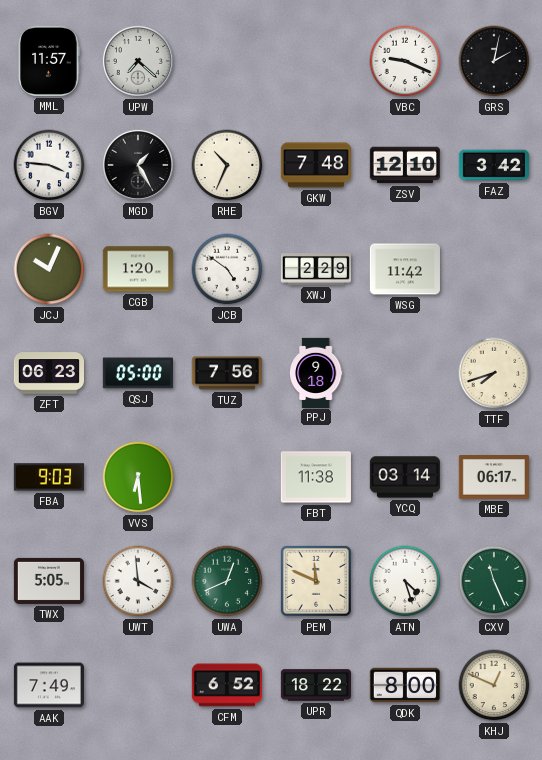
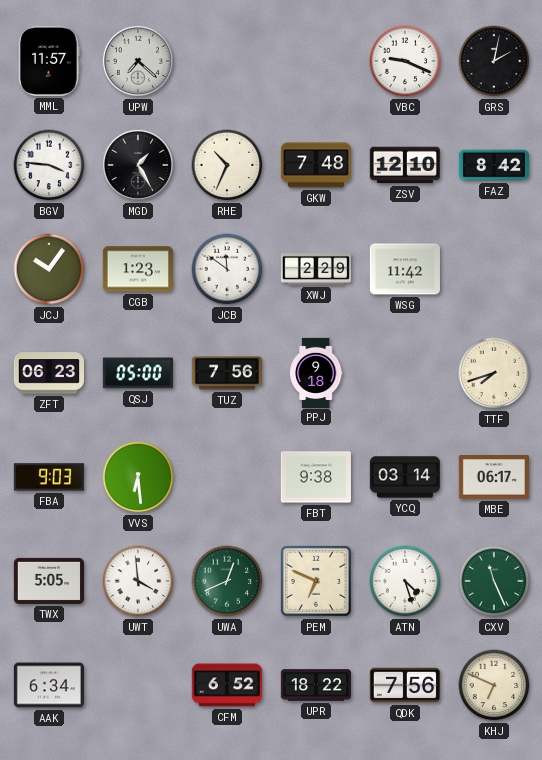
FAZ: 3:42 -> 8:42 (494, 165)
JCJ: 10:04 -> 10:06 (49, 269)
CGB: 1:20 -> 1:23 (138, 269)
JCB: 4:51 -> 11:51 (227, 269)
FBT: 11:38 -> 9:38 (316, 477)
PEM: 11:49 -> 6:49 (316, 581)
AAK: 7:49 -> 6:34 (48, 685)
QDK: 8:00 -> 7:56 (405, 685)
KHJ: 12:49 -> 6:49 (494, 685)
